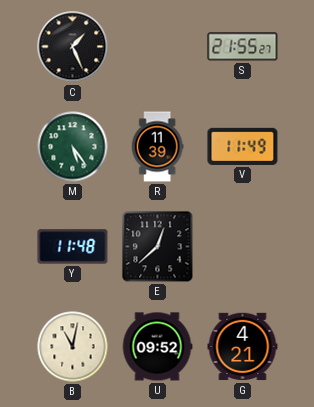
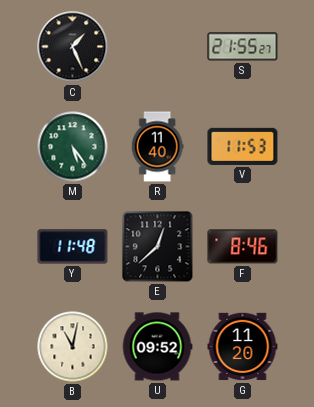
R: 11:39 -> 11:40 (157, 147)
V: 11:49 -> 11:53 (243, 146)
F: none -> 8:46 (243, 247)
G: 4:21 -> 11:20 (243, 347)
